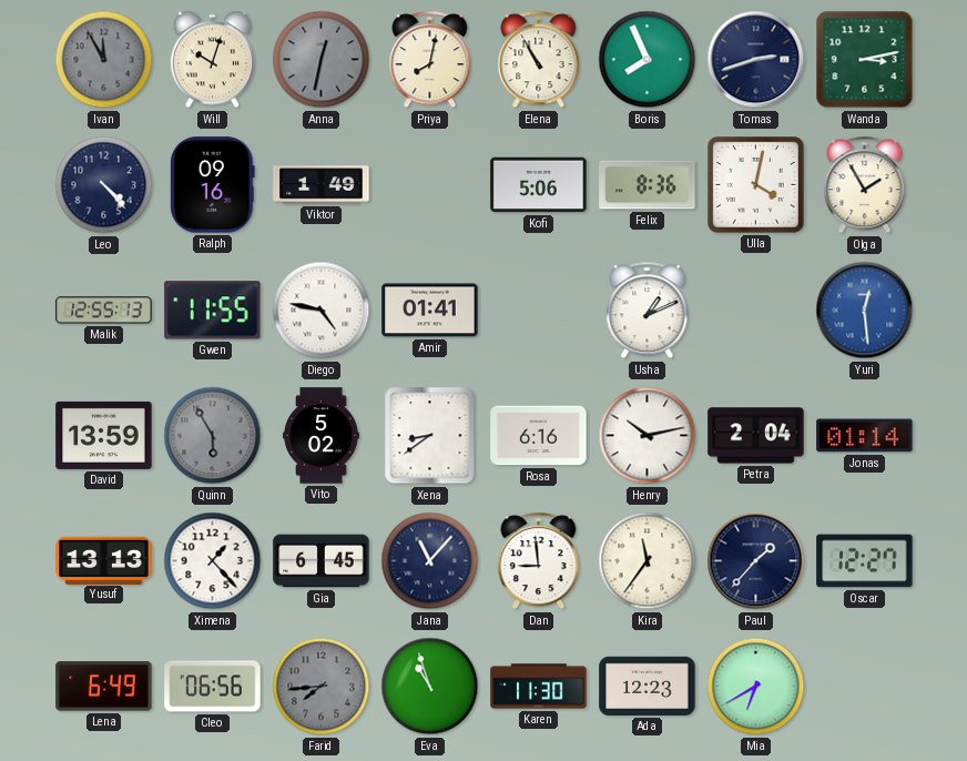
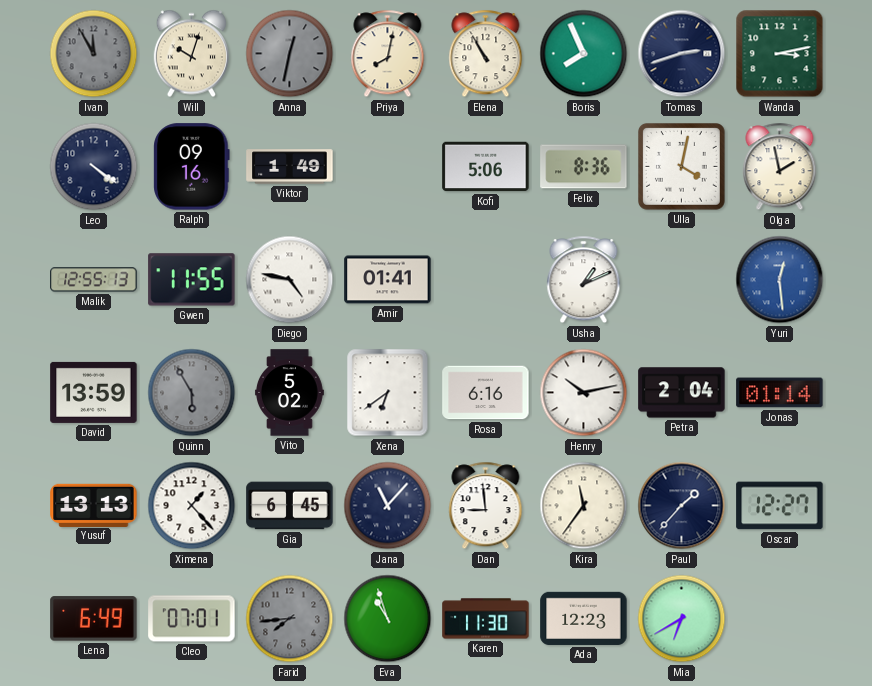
Leo: 4:23 -> 4:21 (94, 167)
Olga: 1:55 -> 1:58 (780, 167)
Xena: 8:39 -> 6:39 (388, 393)
Cleo: 06:56 -> 07:01 (192, 619)
